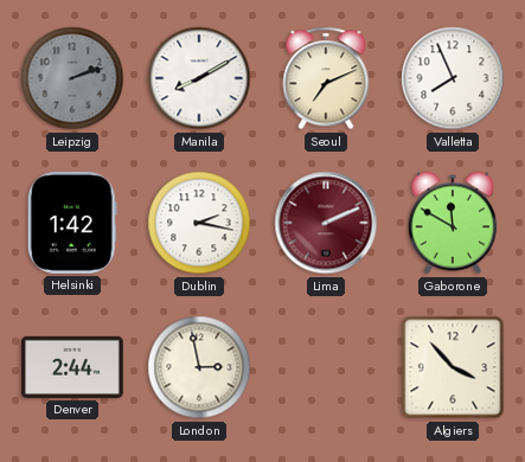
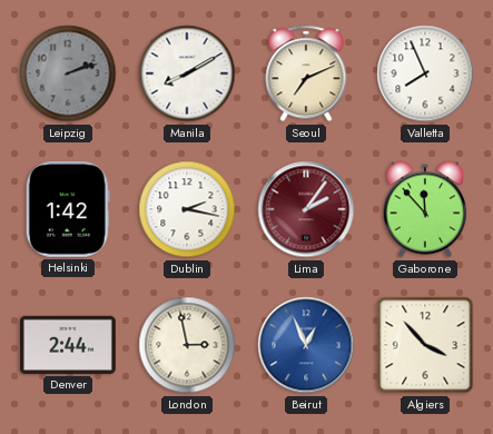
Lima: 2:11 -> 2:06 (306, 209)
Gaborone: 11:50 -> 11:53 (425, 209)
Beirut: none -> 12:56 (306, 345)
